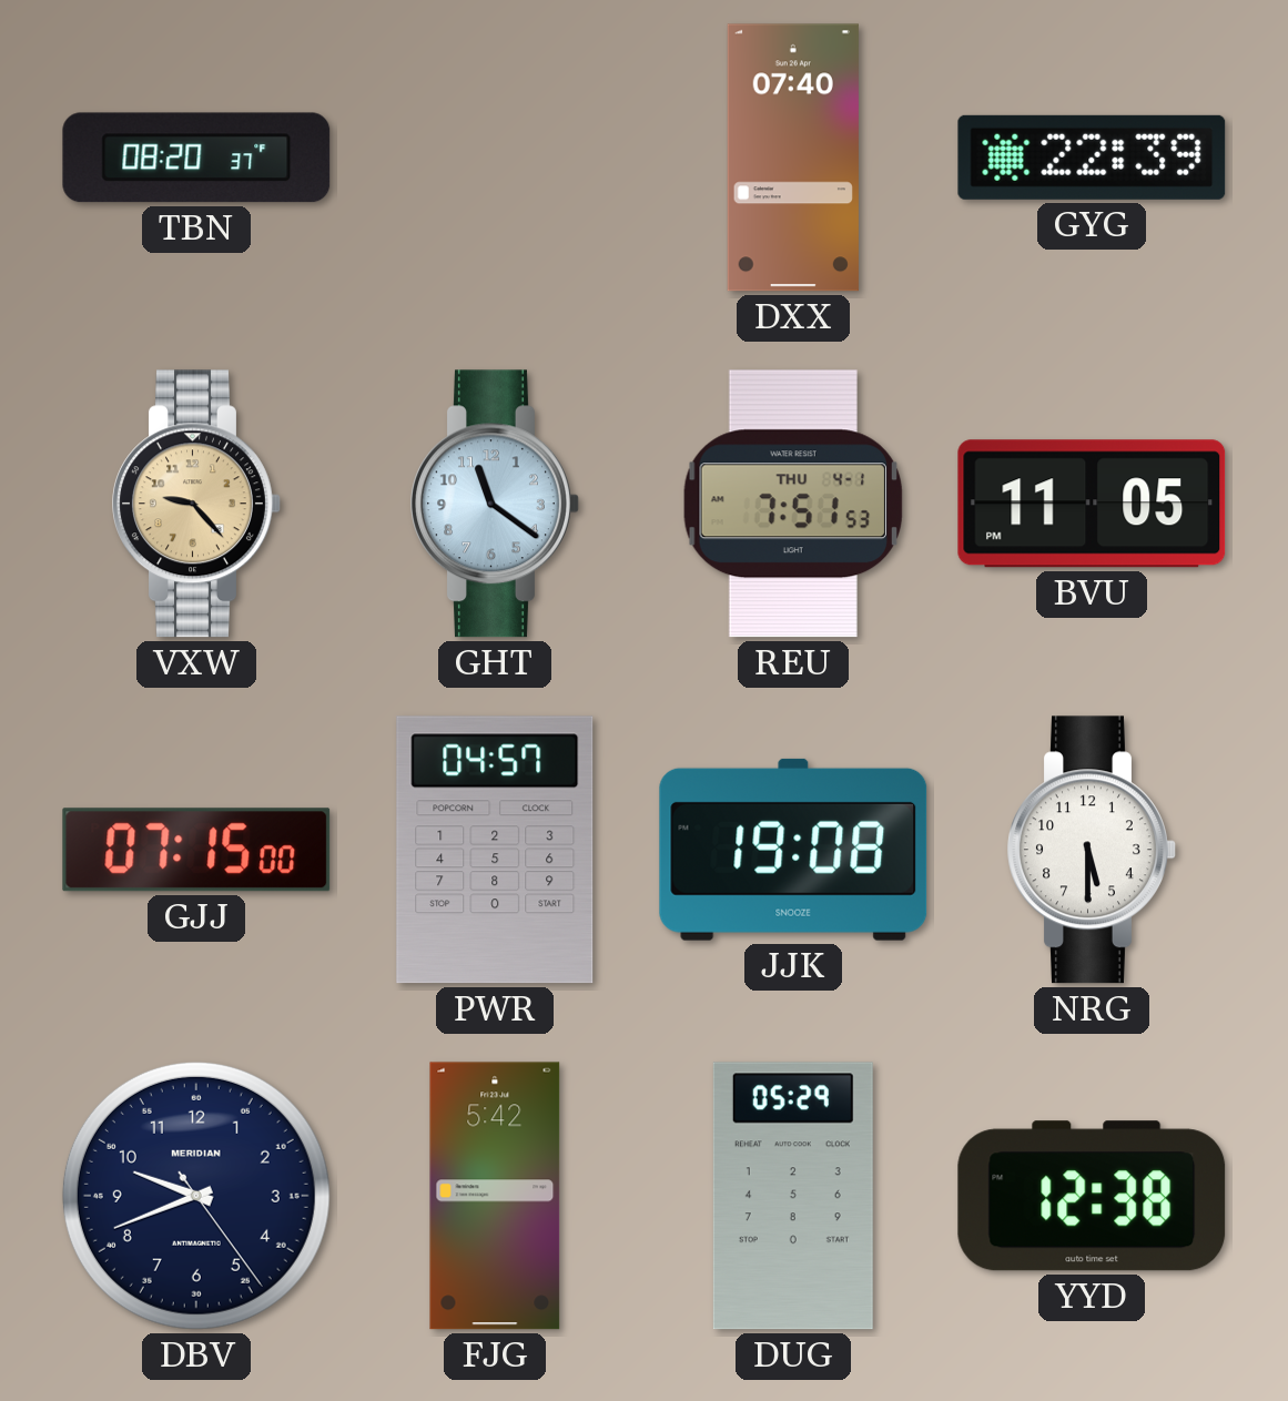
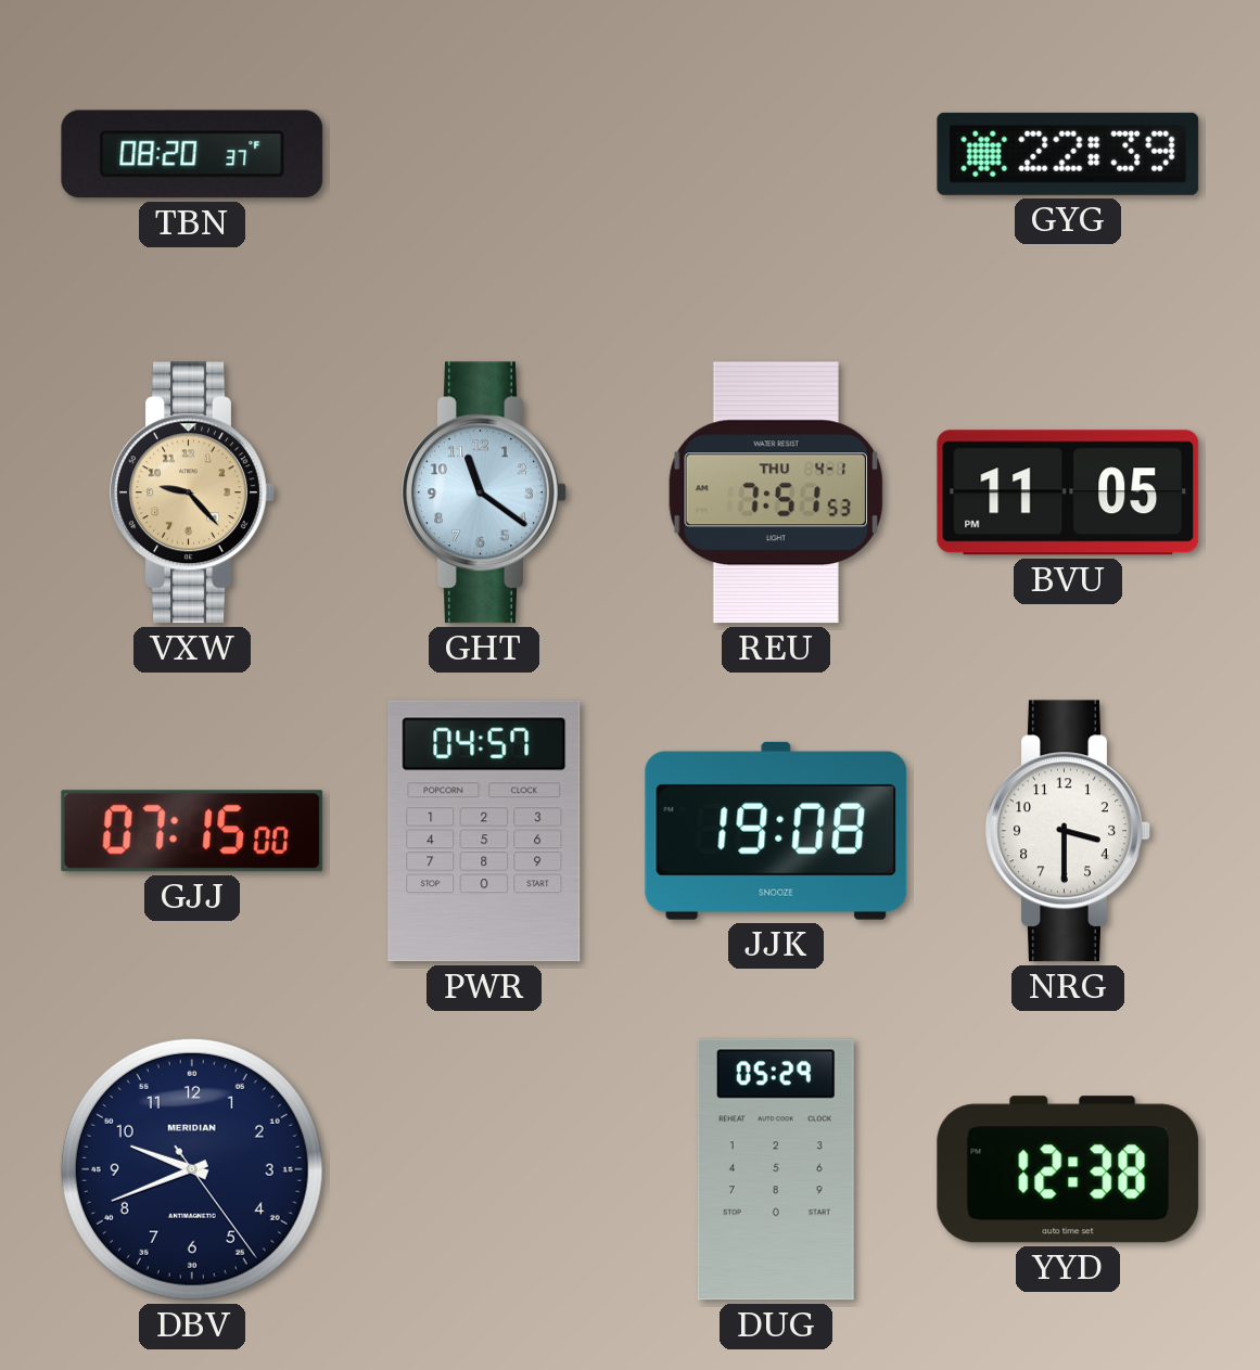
DXX: 07:40 -> none (793, 158)
NRG: 5:30 -> 3:30 (1068, 831)
FJG: 5:42 -> none (495, 1196)
